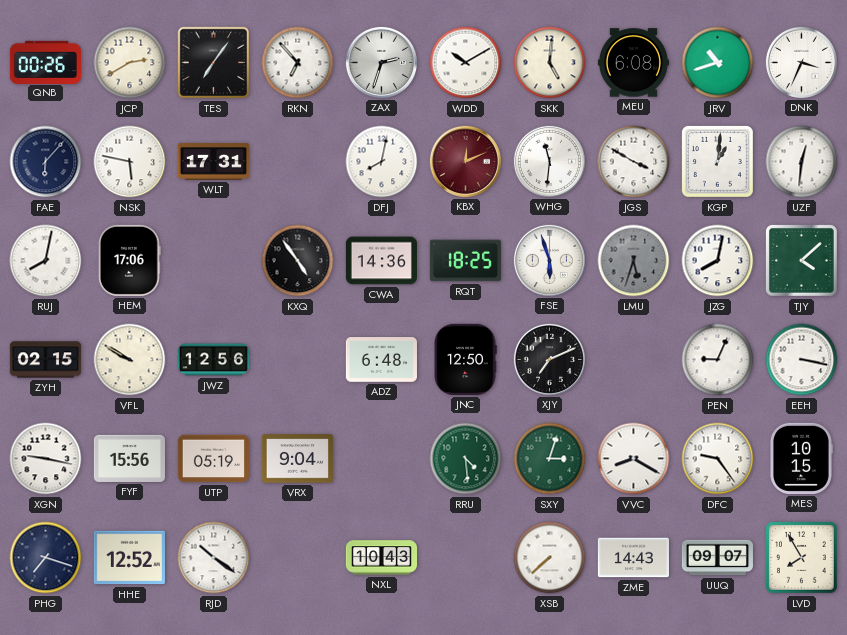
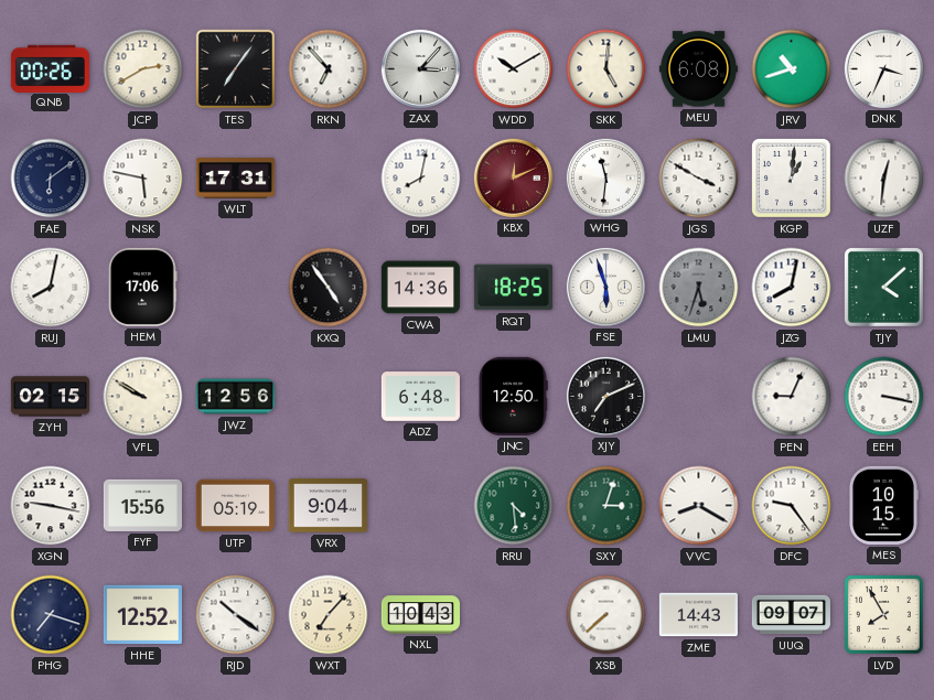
ZAX: 2:33 -> 3:07 (420, 68)
FAE: 6:07 -> 6:09 (51, 179)
WXT: none -> 7:07 (329, 615)
